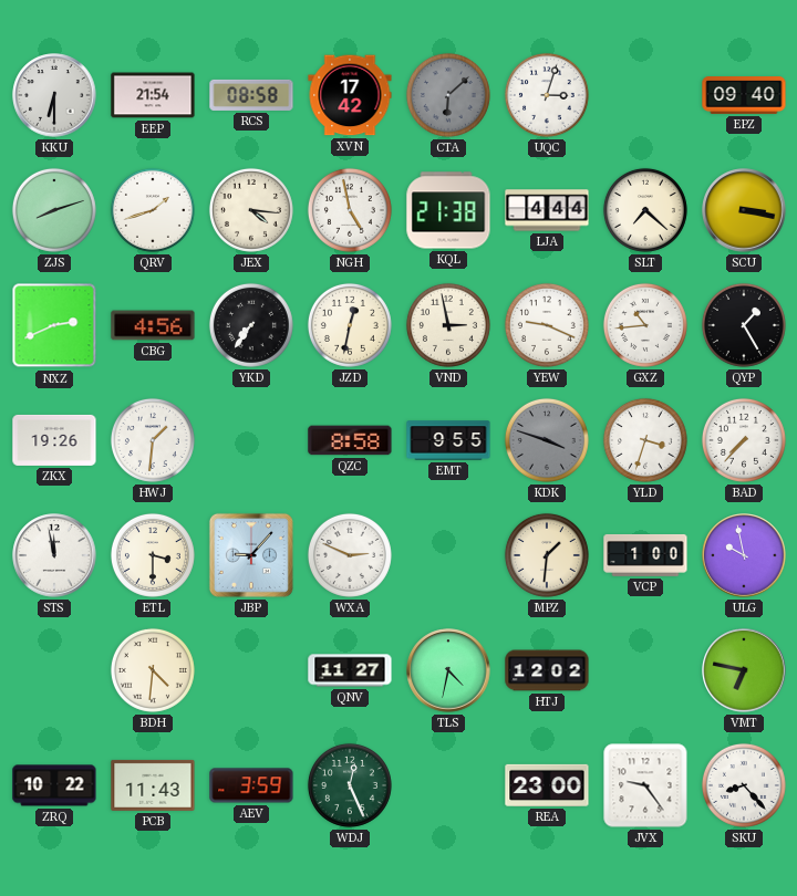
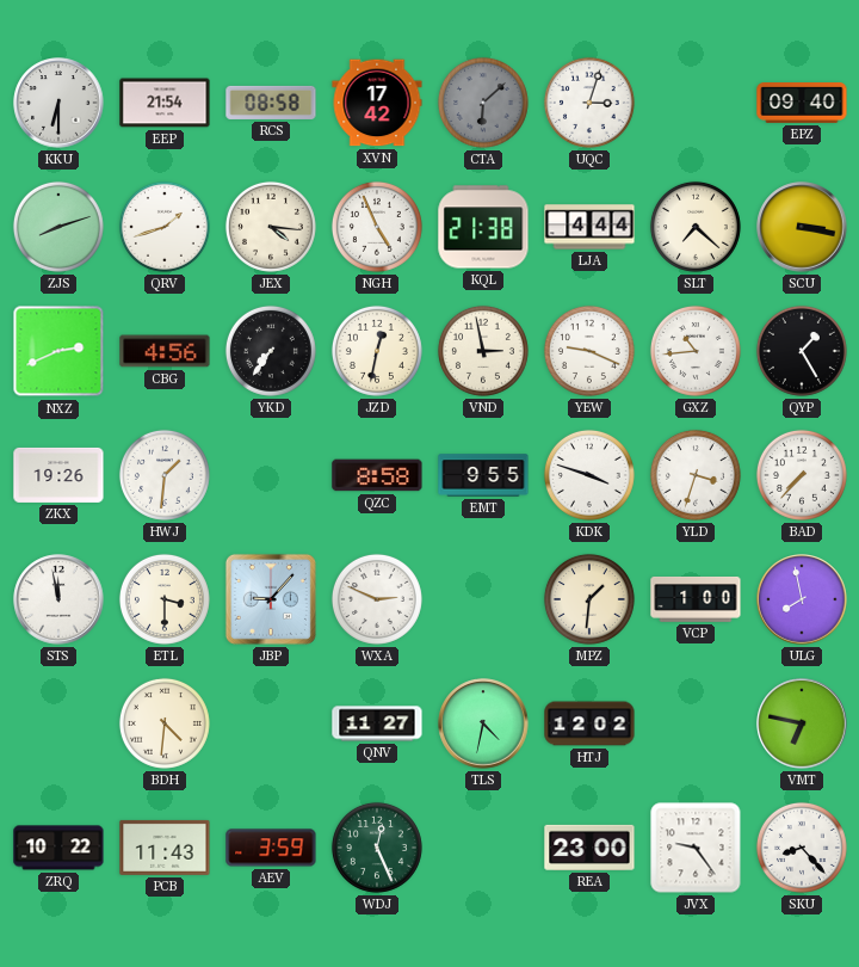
NGH: 4:58 -> 4:56 (377, 227)
KDK dial: grey -> white (589, 475)
ULG: 9:58 -> 7:58 (802, 599)
